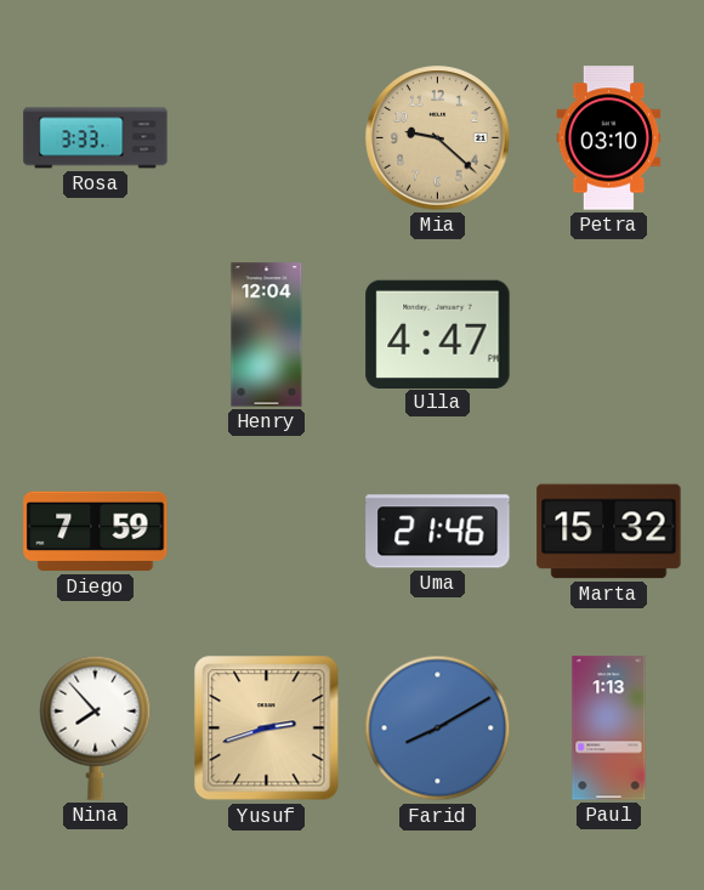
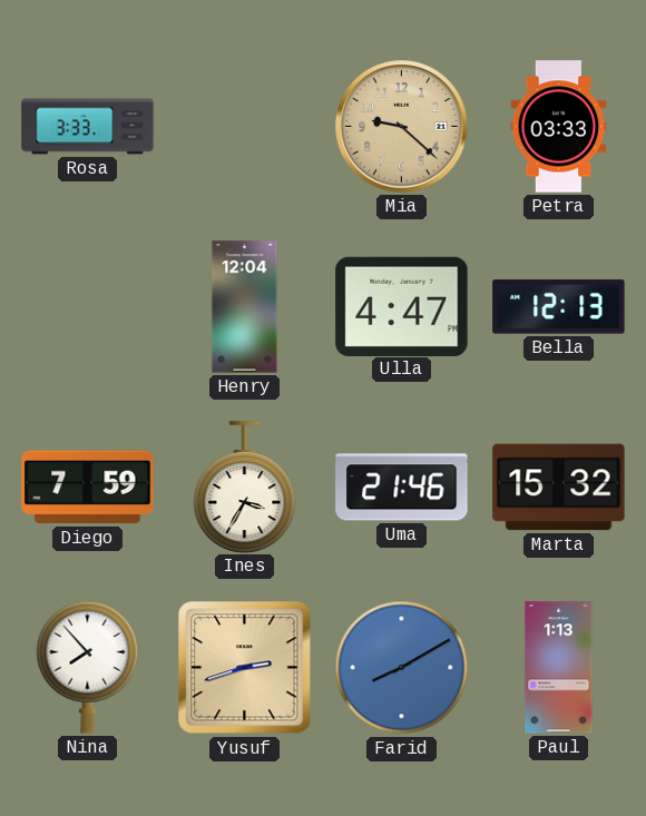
Petra: 03:10 -> 03:33 (559, 127)
Bella: none -> 12:13 (559, 307)
Ines: none -> 3:35 (245, 486)
